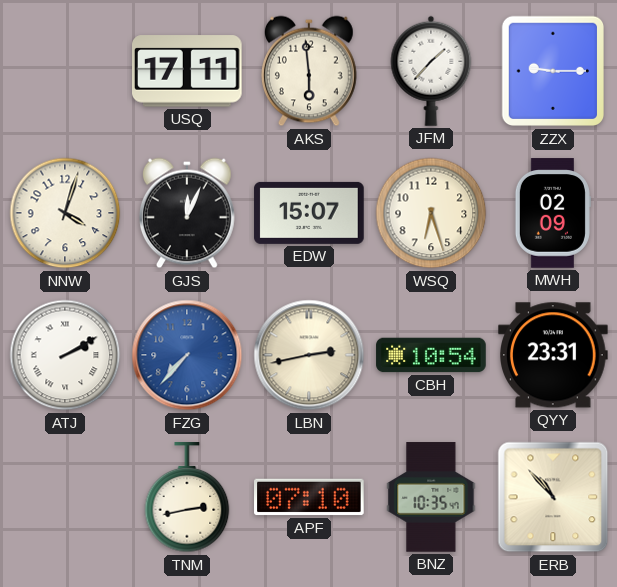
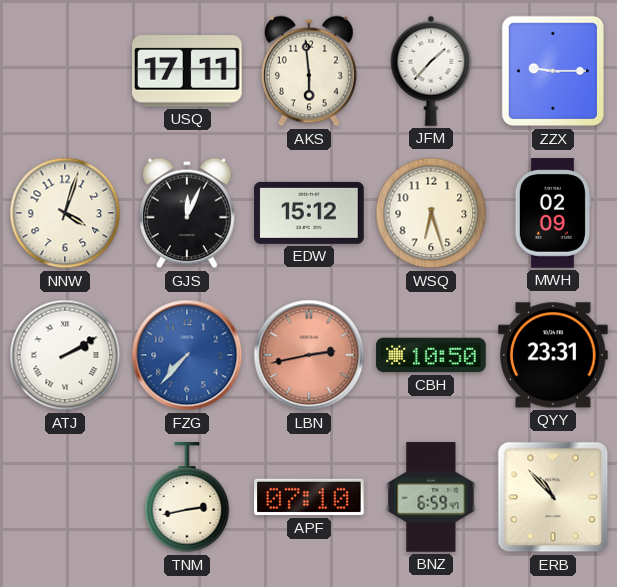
EDW: 15:07 -> 15:12 (309, 213)
LBN dial: cream -> salmon (309, 355)
CBH: 10:54 -> 10:50 (431, 355)
BNZ: 10:35 -> 6:59 (431, 497)
